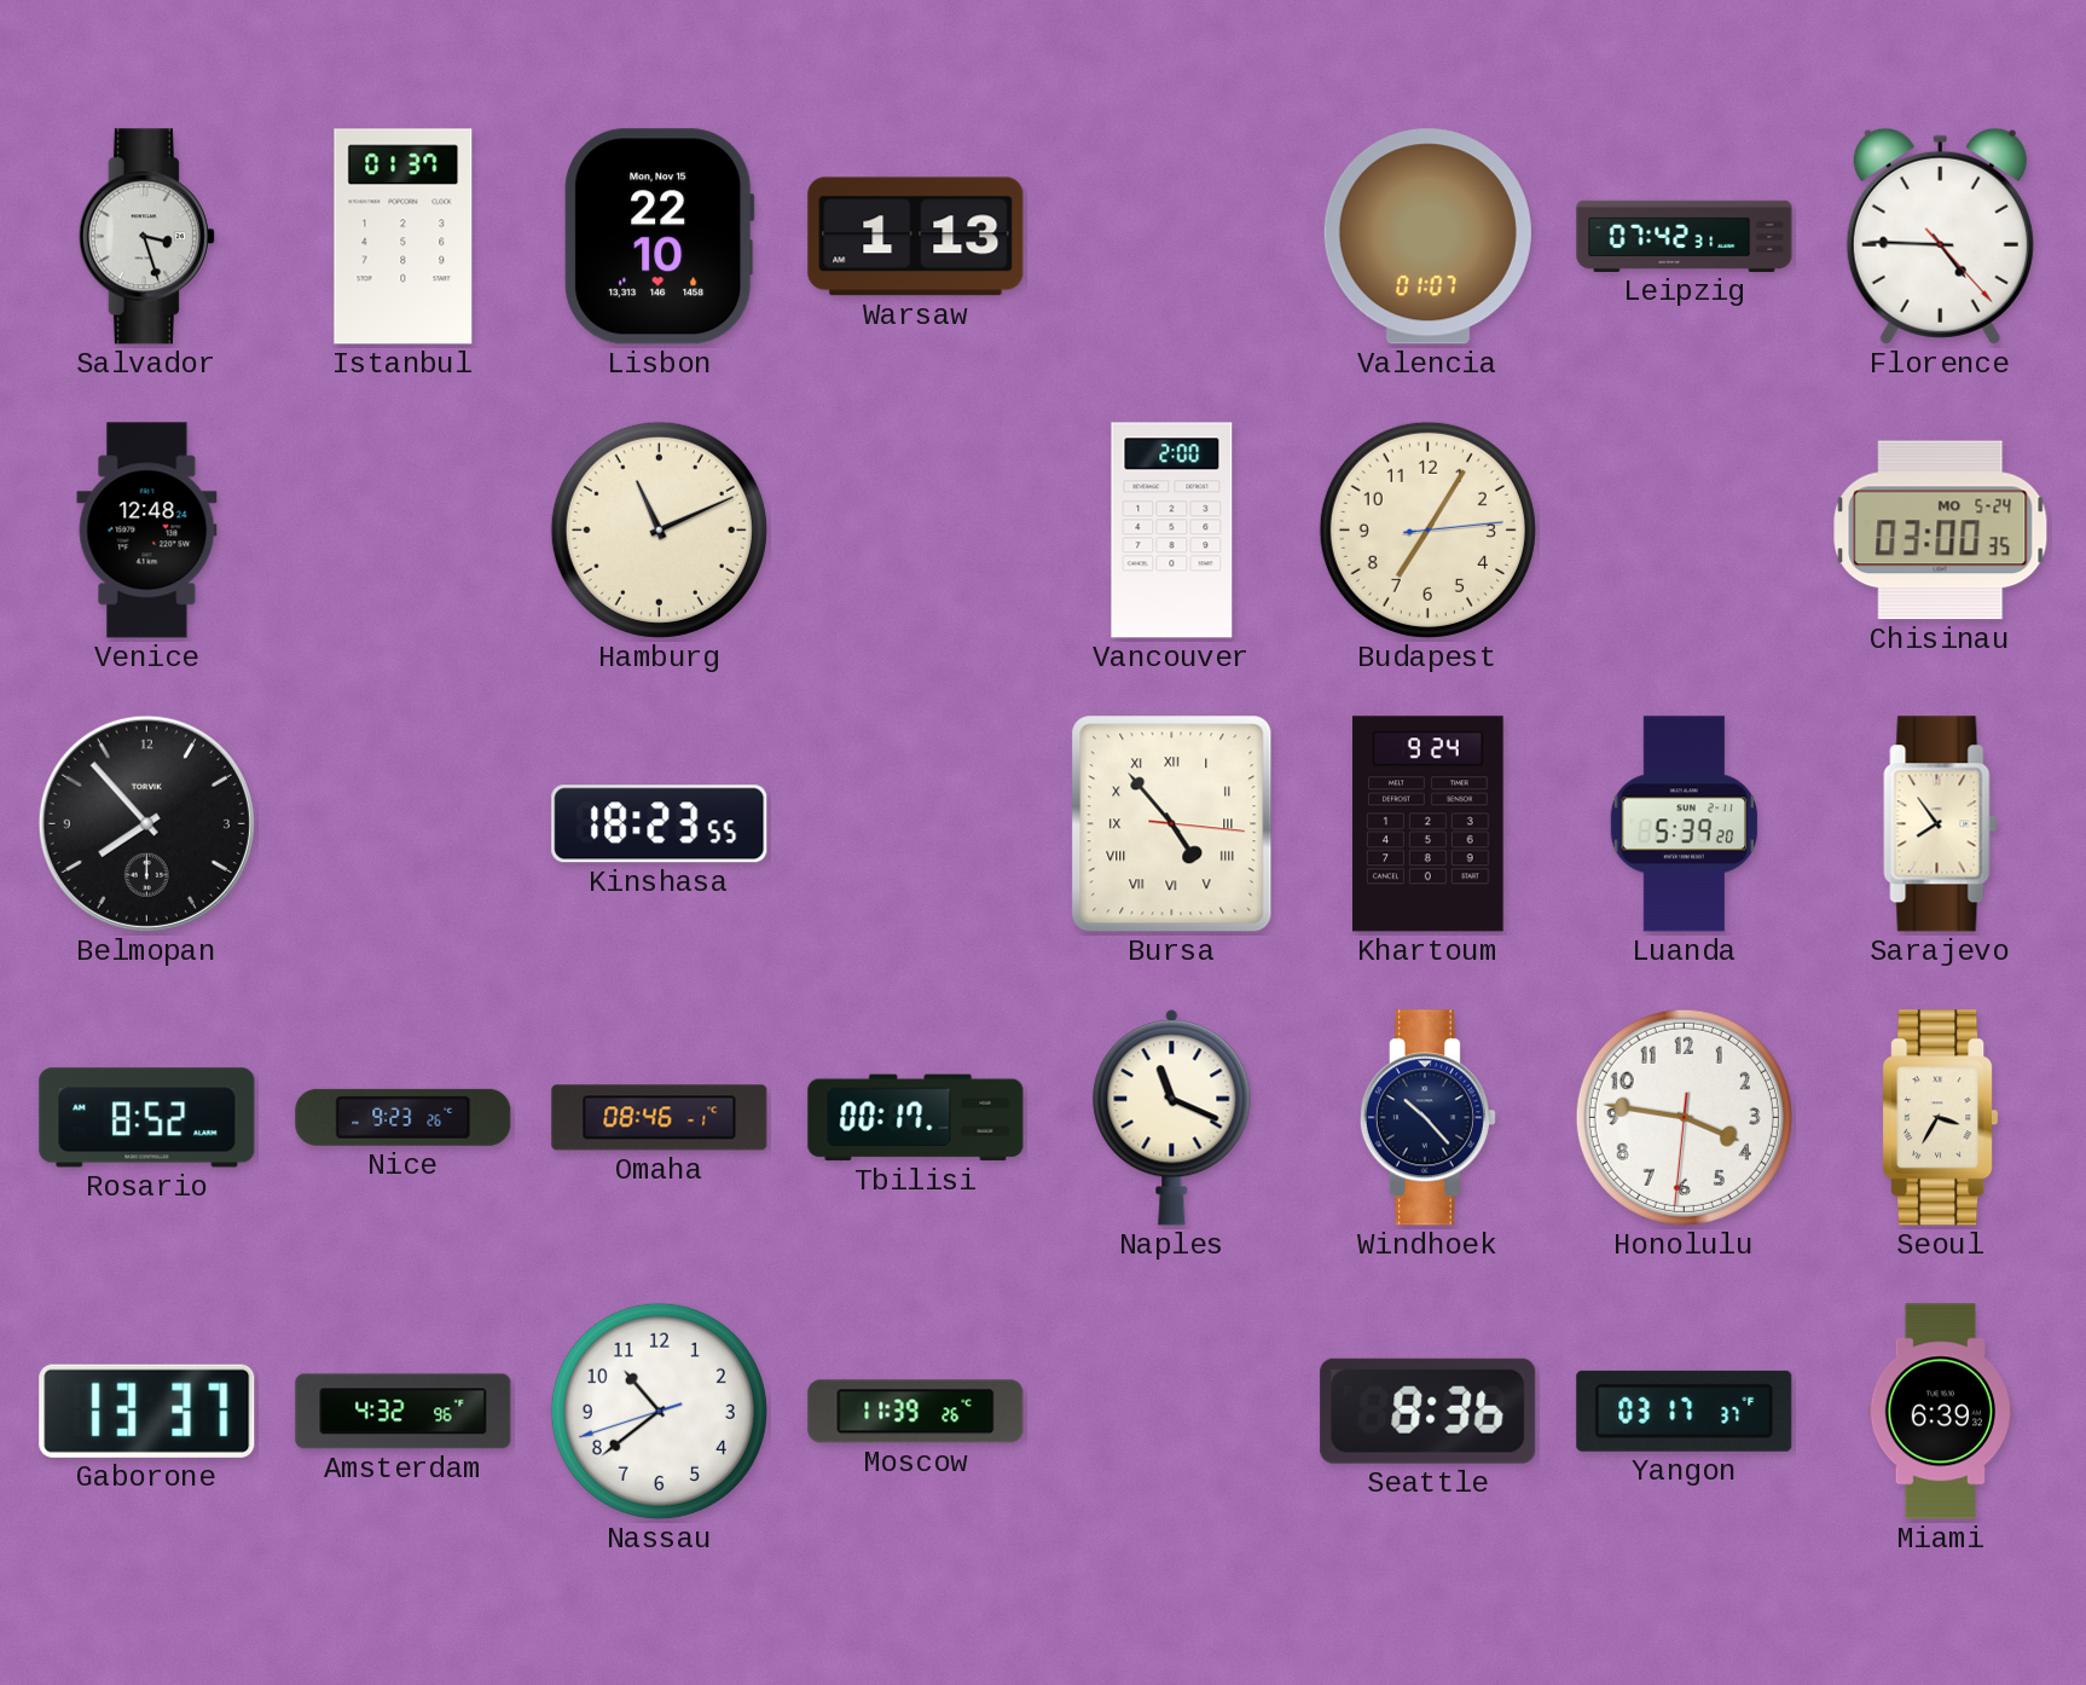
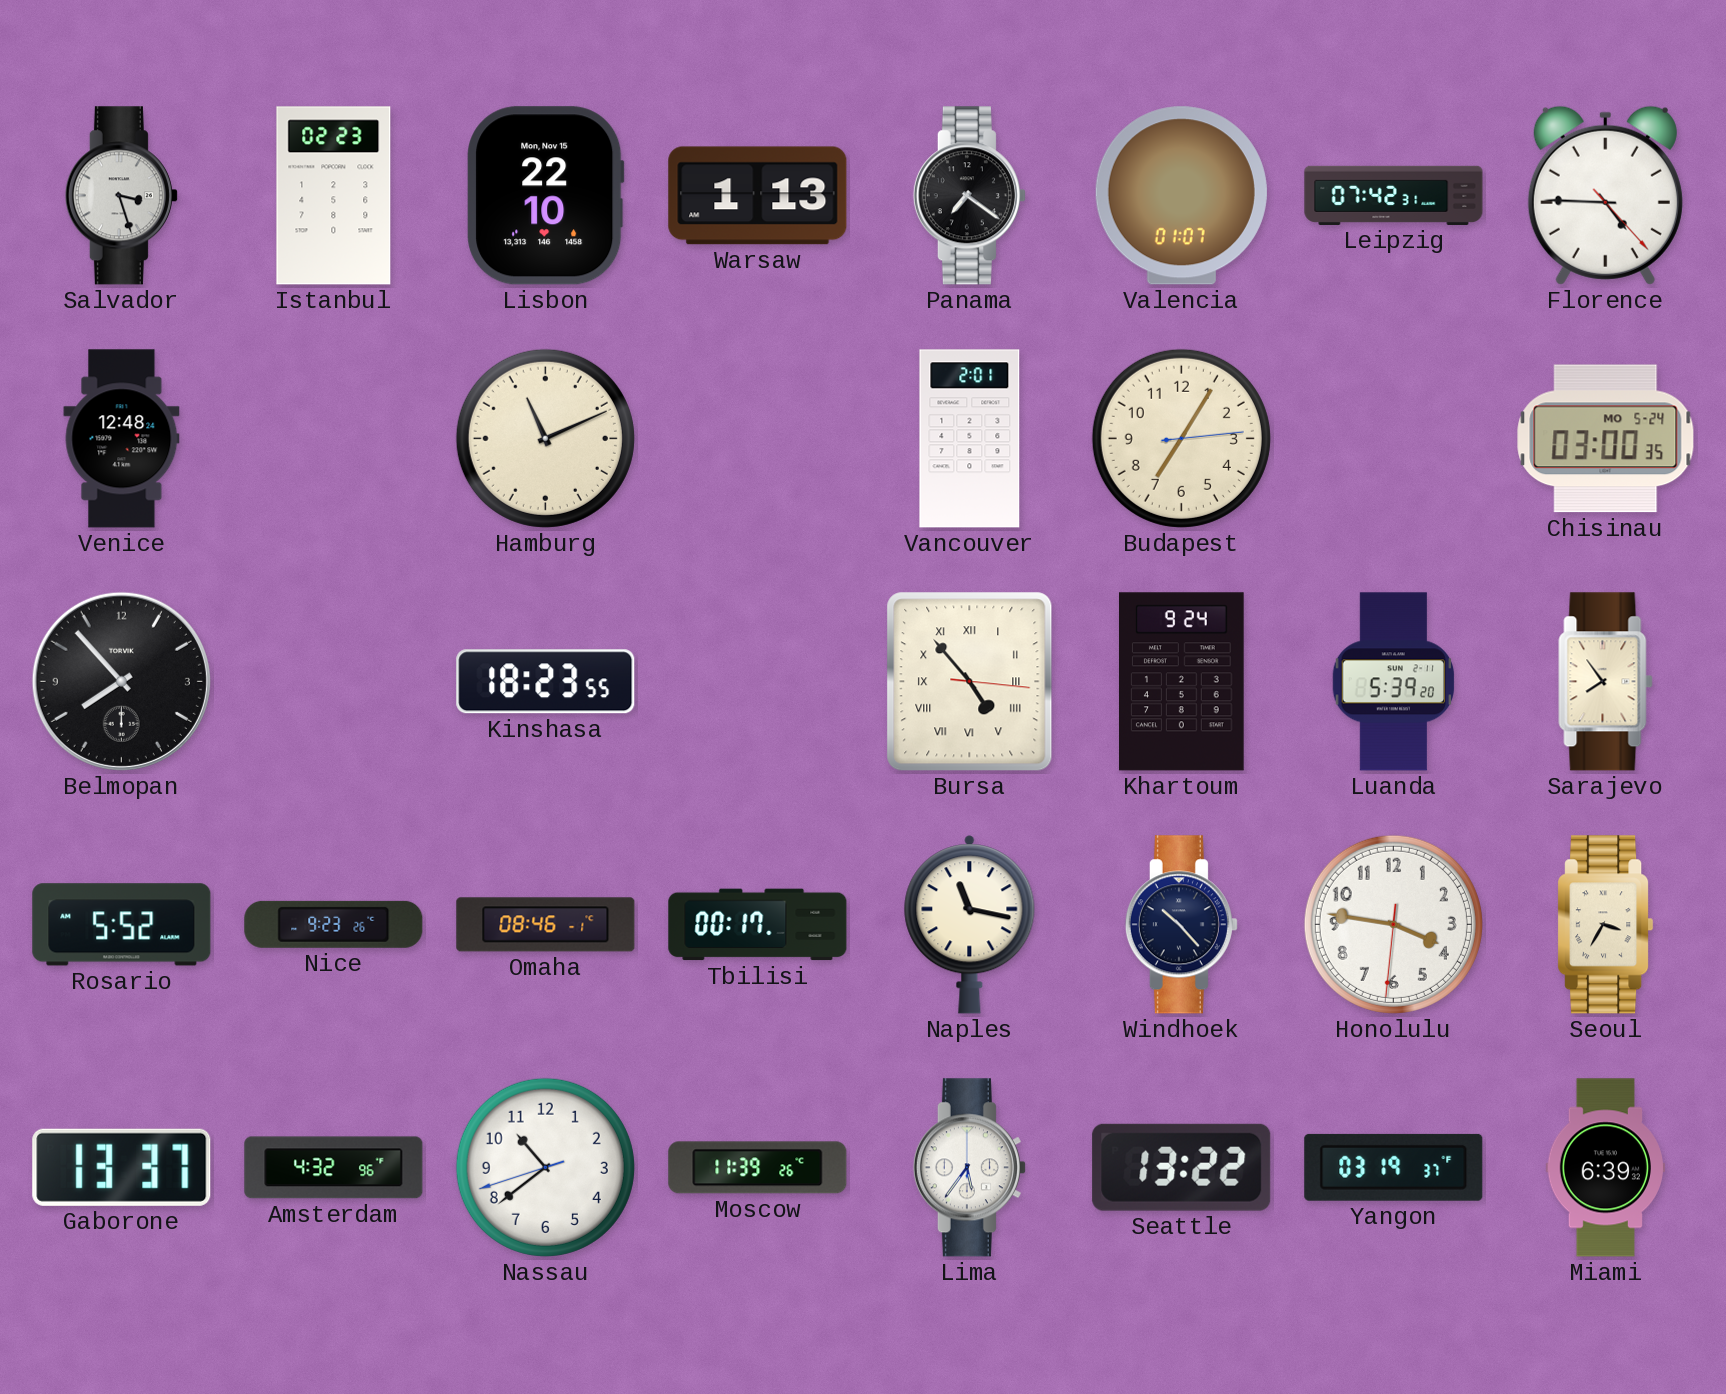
Istanbul: 01:37 -> 02:23 (334, 196)
Panama: none -> 7:21 (969, 196)
Vancouver: 2:00 -> 2:01 (970, 439)
Rosario: 8:52 -> 5:52 (122, 925)
Naples: 11:19 -> 11:17 (970, 925)
Lima: none -> 5:36 (969, 1168)
Seattle: 8:36 -> 13:22 (1182, 1167)
Yangon: 03:17 -> 03:19 (1394, 1167)
